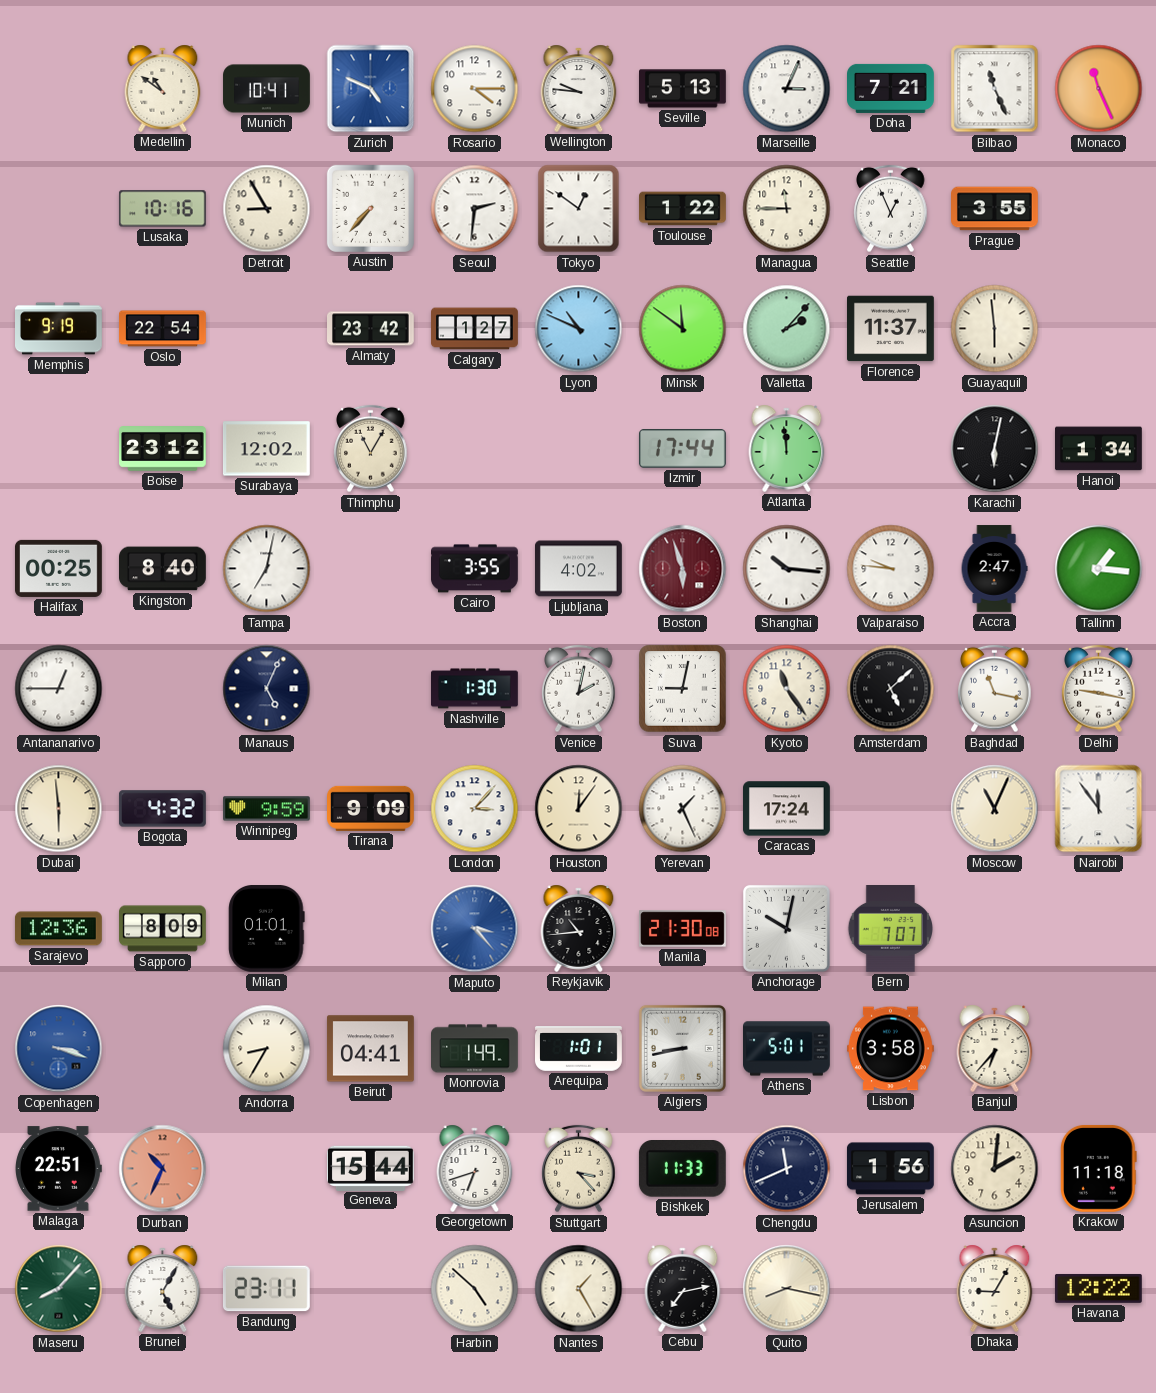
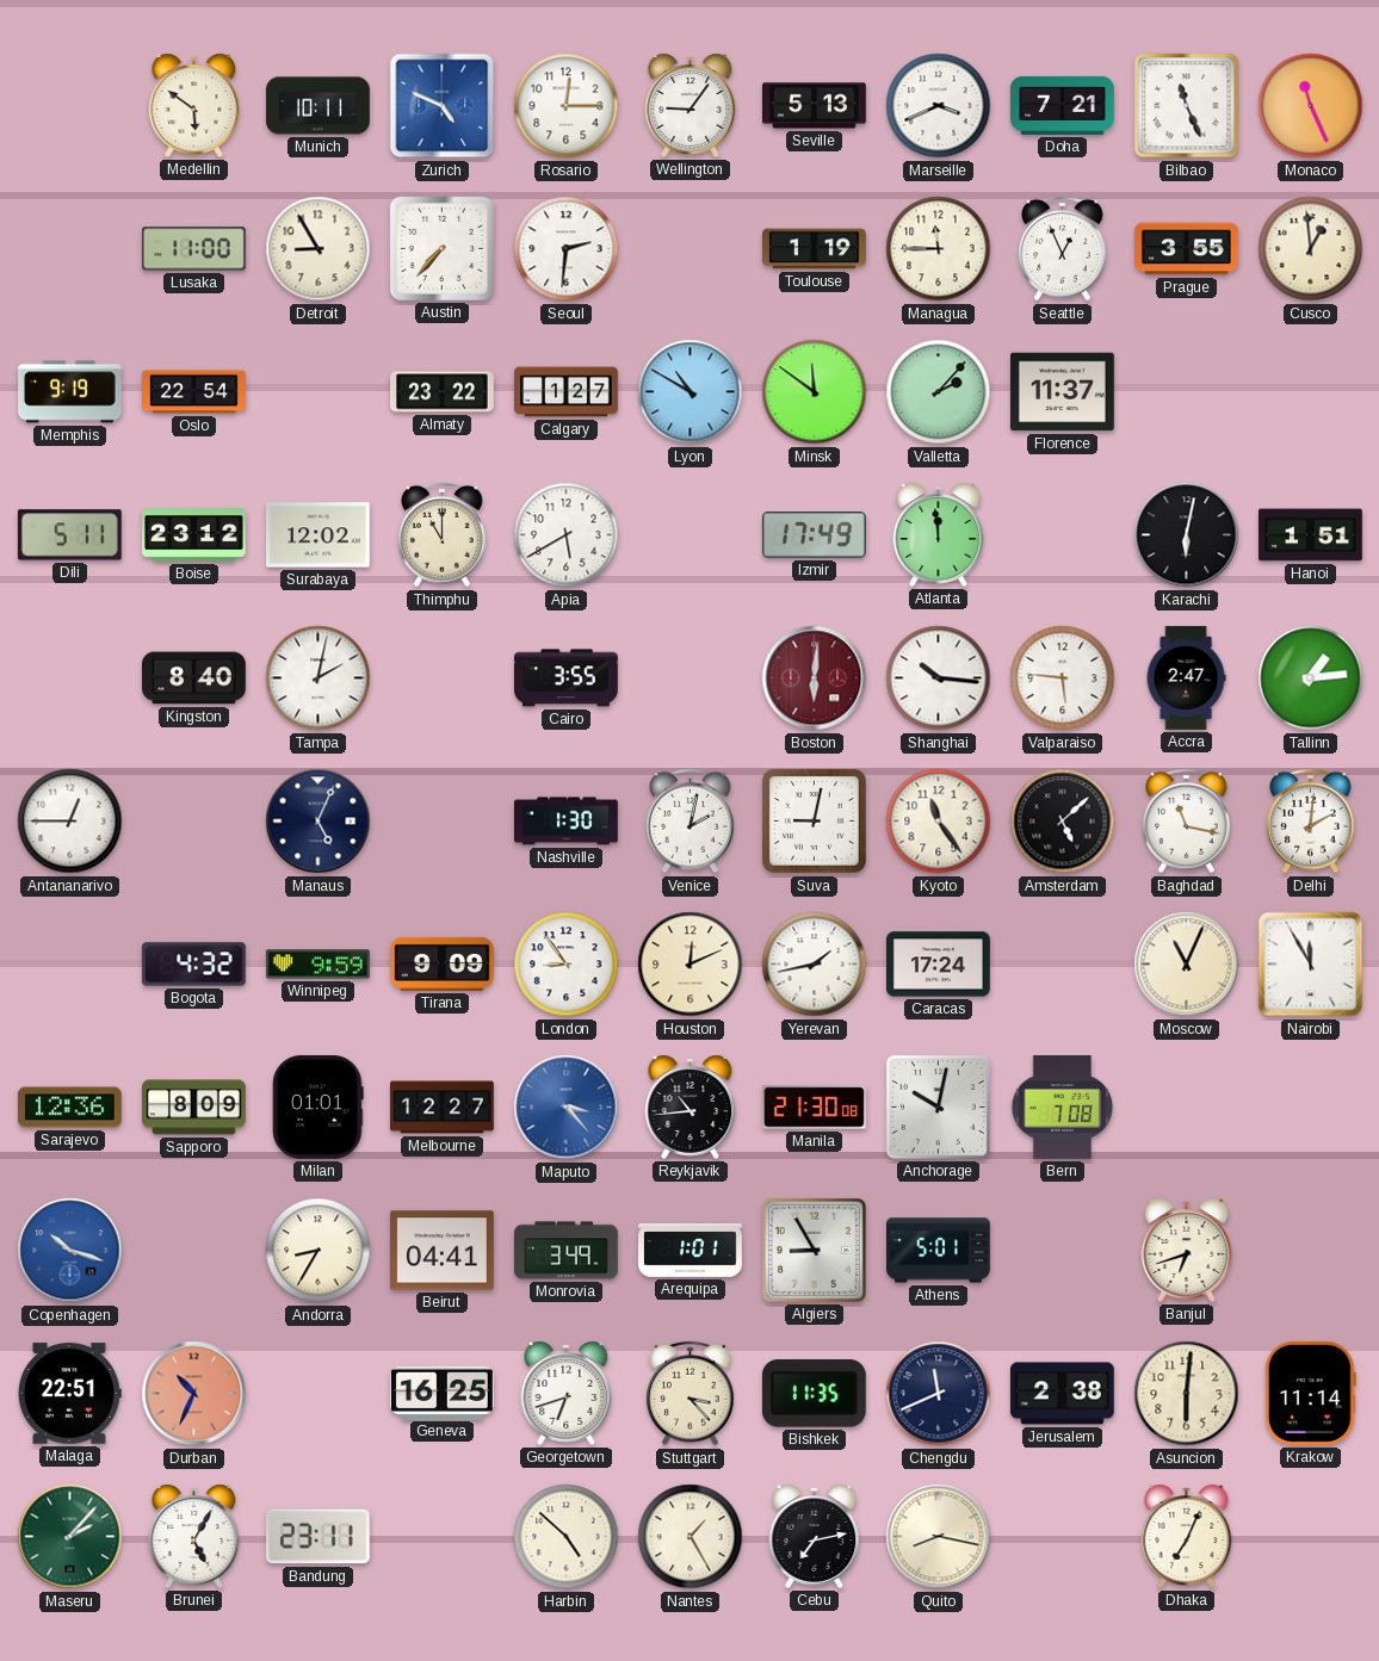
Medellin: 10:51 -> 5:51 (194, 105)
Munich: 10:41 -> 10:11 (319, 106)
Rosario: 4:15 -> 12:15 (567, 106)
Wellington: 9:46 -> 9:06 (691, 105)
Marseille: 3:04 -> 3:41 (939, 106)
Lusaka: 10:16 -> 11:00 (193, 249)
Tokyo: 12:51 -> none (579, 209)
Toulouse: 1:22 -> 1:19 (815, 249)
Cusco: none -> 12:59 (1311, 249)
Almaty: 23:42 -> 23:22 (443, 392)
Lyon: 10:49 -> 10:50 (691, 392)
Guayaquil: 5:59 -> none (995, 329)
Dili: none -> 5:11 (69, 535)
Thimphu: 11:05 -> 11:00 (443, 535)
Apia: none -> 5:40 (567, 535)
Izmir: 17:44 -> 17:49 (814, 535)
Hanoi: 1:34 -> 1:51 (1311, 535)
Halifax: 00:25 -> none (59, 568)
Tampa: 7:02 -> 2:02 (319, 678)
Ljubljana: 4:02 -> none (579, 569)
Boston: 5:57 -> 6:01 (815, 678)
Valparaiso: 9:46 -> 5:46 (1063, 678)
Tallinn: 1:16 -> 1:14 (1311, 678)
Delhi: 9:17 -> 2:01 (1311, 822)
Dubai: 5:59 -> none (59, 809)
London: 3:07 -> 8:54 (567, 965)
Houston: 12:06 -> 12:11 (691, 965)
Yerevan: 1:26 -> 1:43 (815, 965)
Nairobi: 11:54 -> 11:55 (1311, 965)
Melbourne: none -> 12:27 (443, 1108)
Bern: 7:07 -> 7:08 (1062, 1108)
Copenhagen: 3:18 -> 10:18 (70, 1251)
Monrovia: 1:49 -> 3:49 (567, 1251)
Algiers: 8:43 -> 8:55 (814, 1250)
Lisbon: 3:58 -> none (891, 1049)
Banjul: 6:37 -> 6:42 (1187, 1250)
Geneva: 15:44 -> 16:25 (441, 1393)
Bishkek: 11:33 -> 11:35 (814, 1394)
Jerusalem: 1:56 -> 2:38 (1062, 1394)
Asuncion: 2:01 -> 6:01 (1187, 1394)
Krakow: 11:18 -> 11:14 (1311, 1393)
Maseru: 8:07 -> 2:07 (70, 1537)
Dhaka: 9:05 -> 7:04 (1187, 1536)
Havana: 12:22 -> none (1098, 1288)
